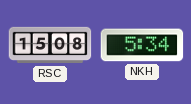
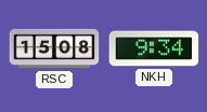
NKH: 5:34 -> 9:34 (154, 48)
